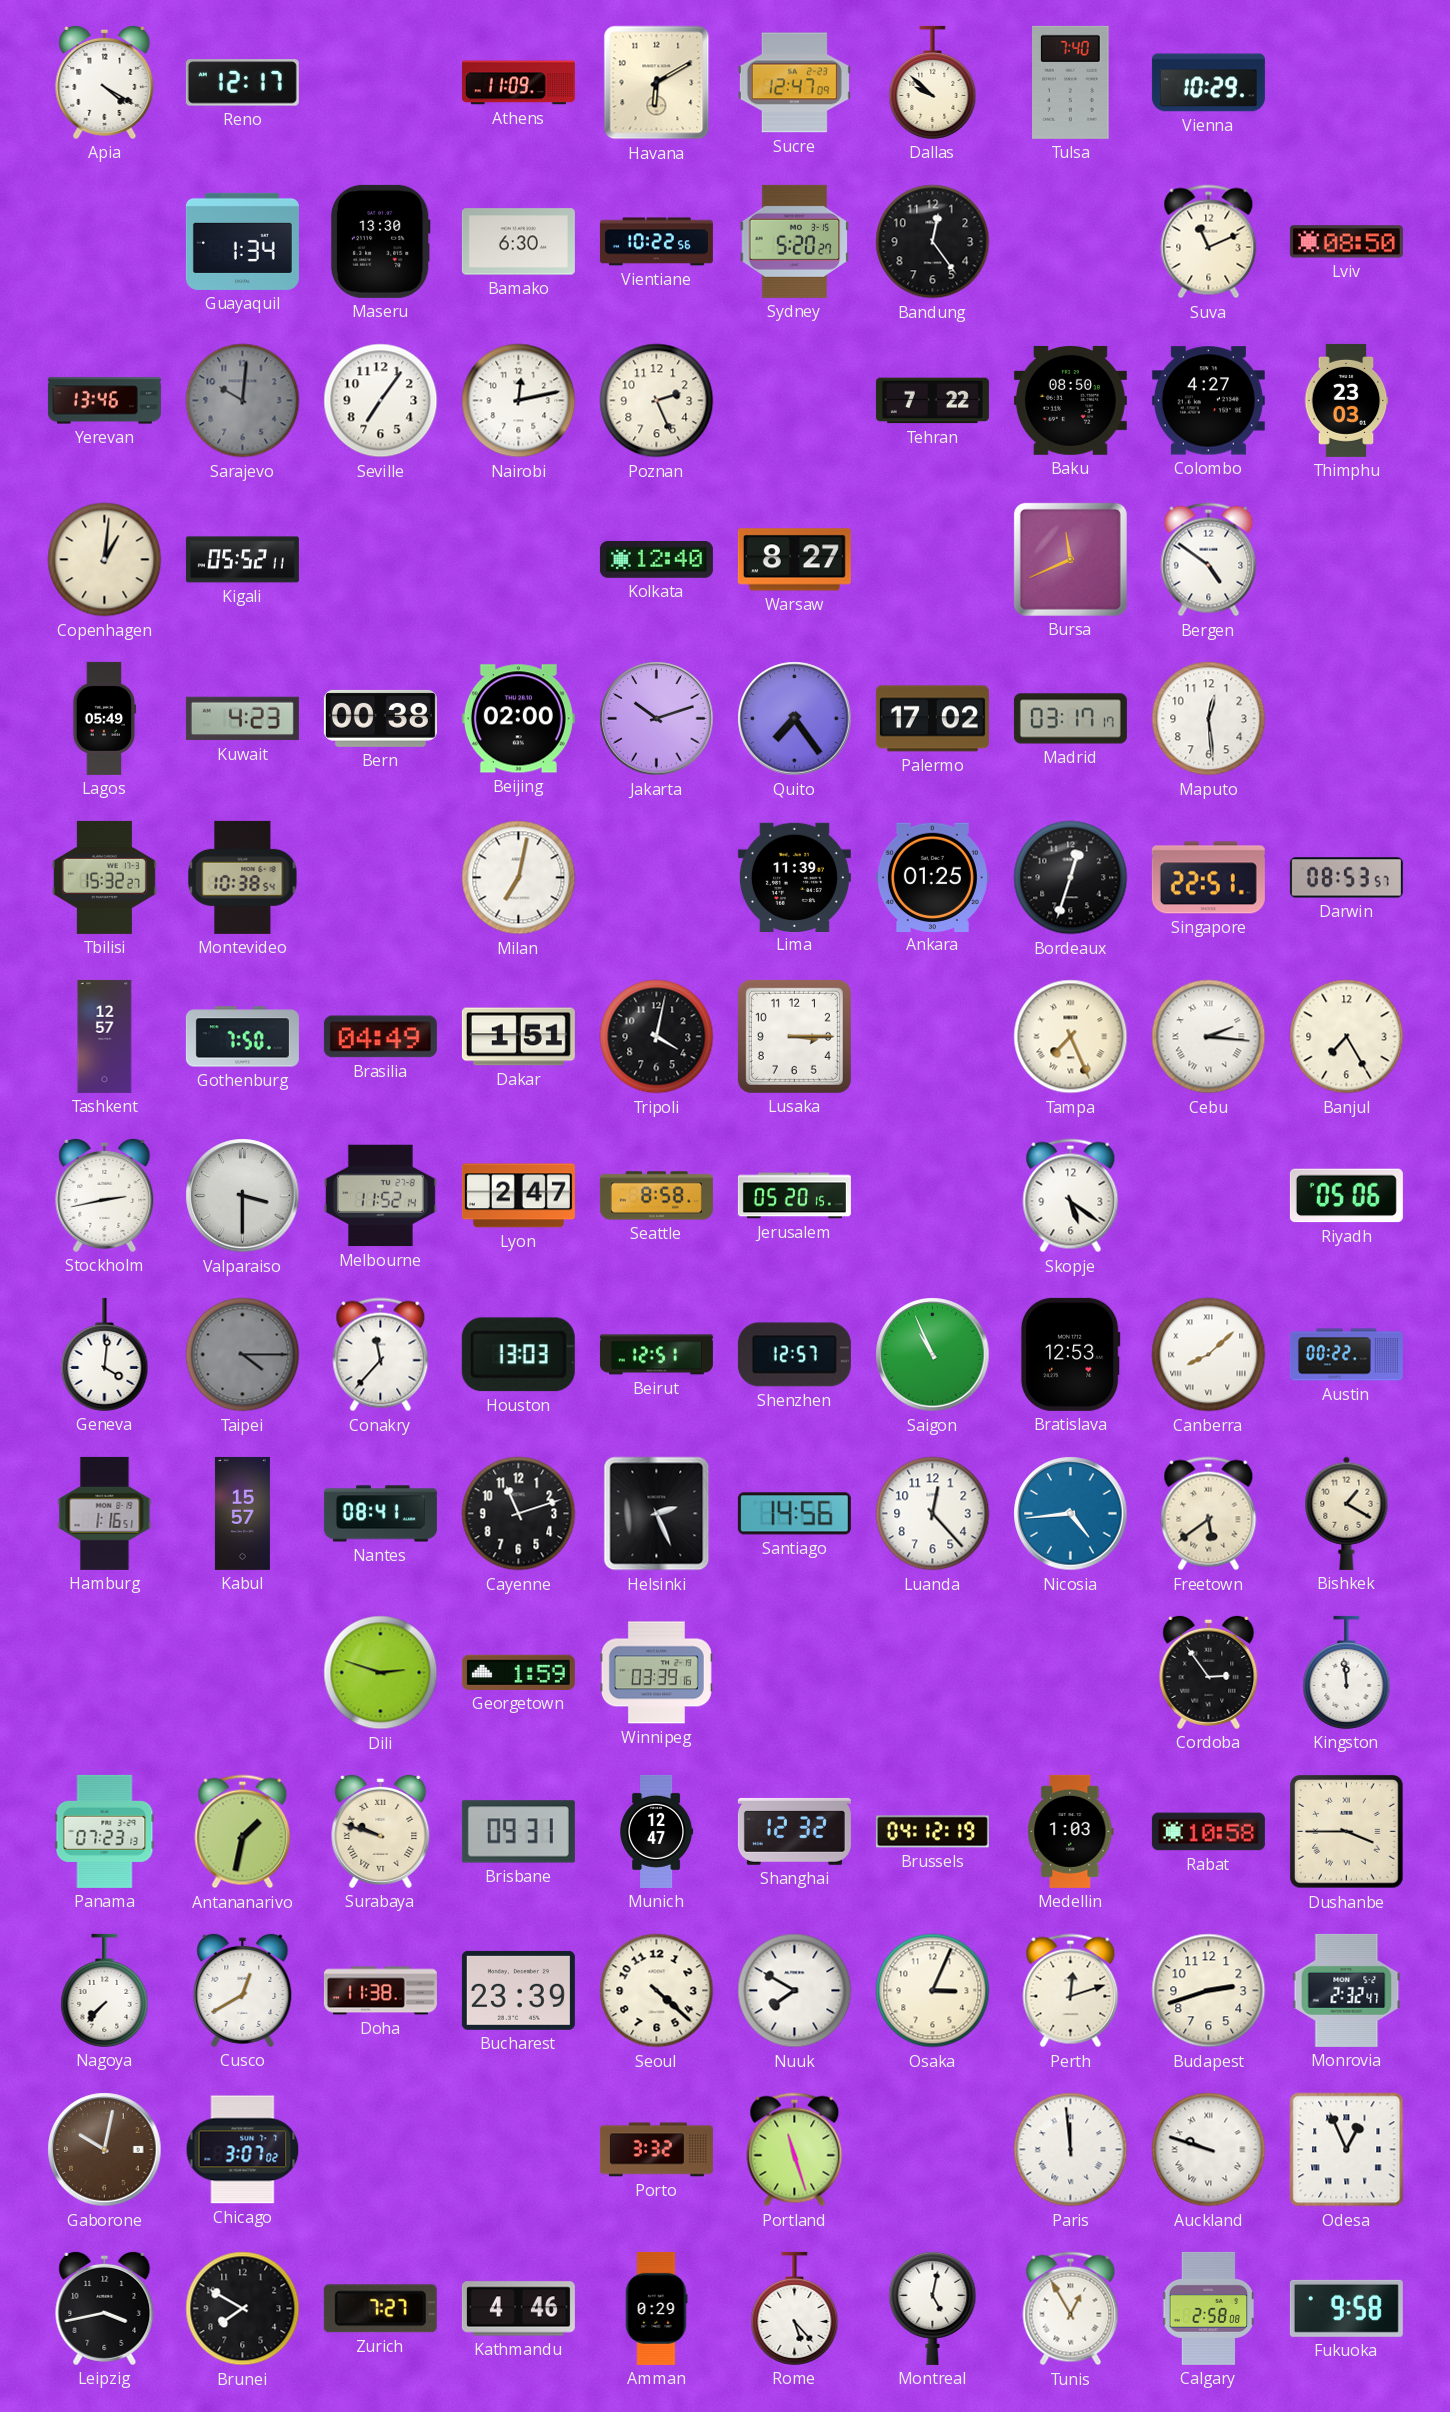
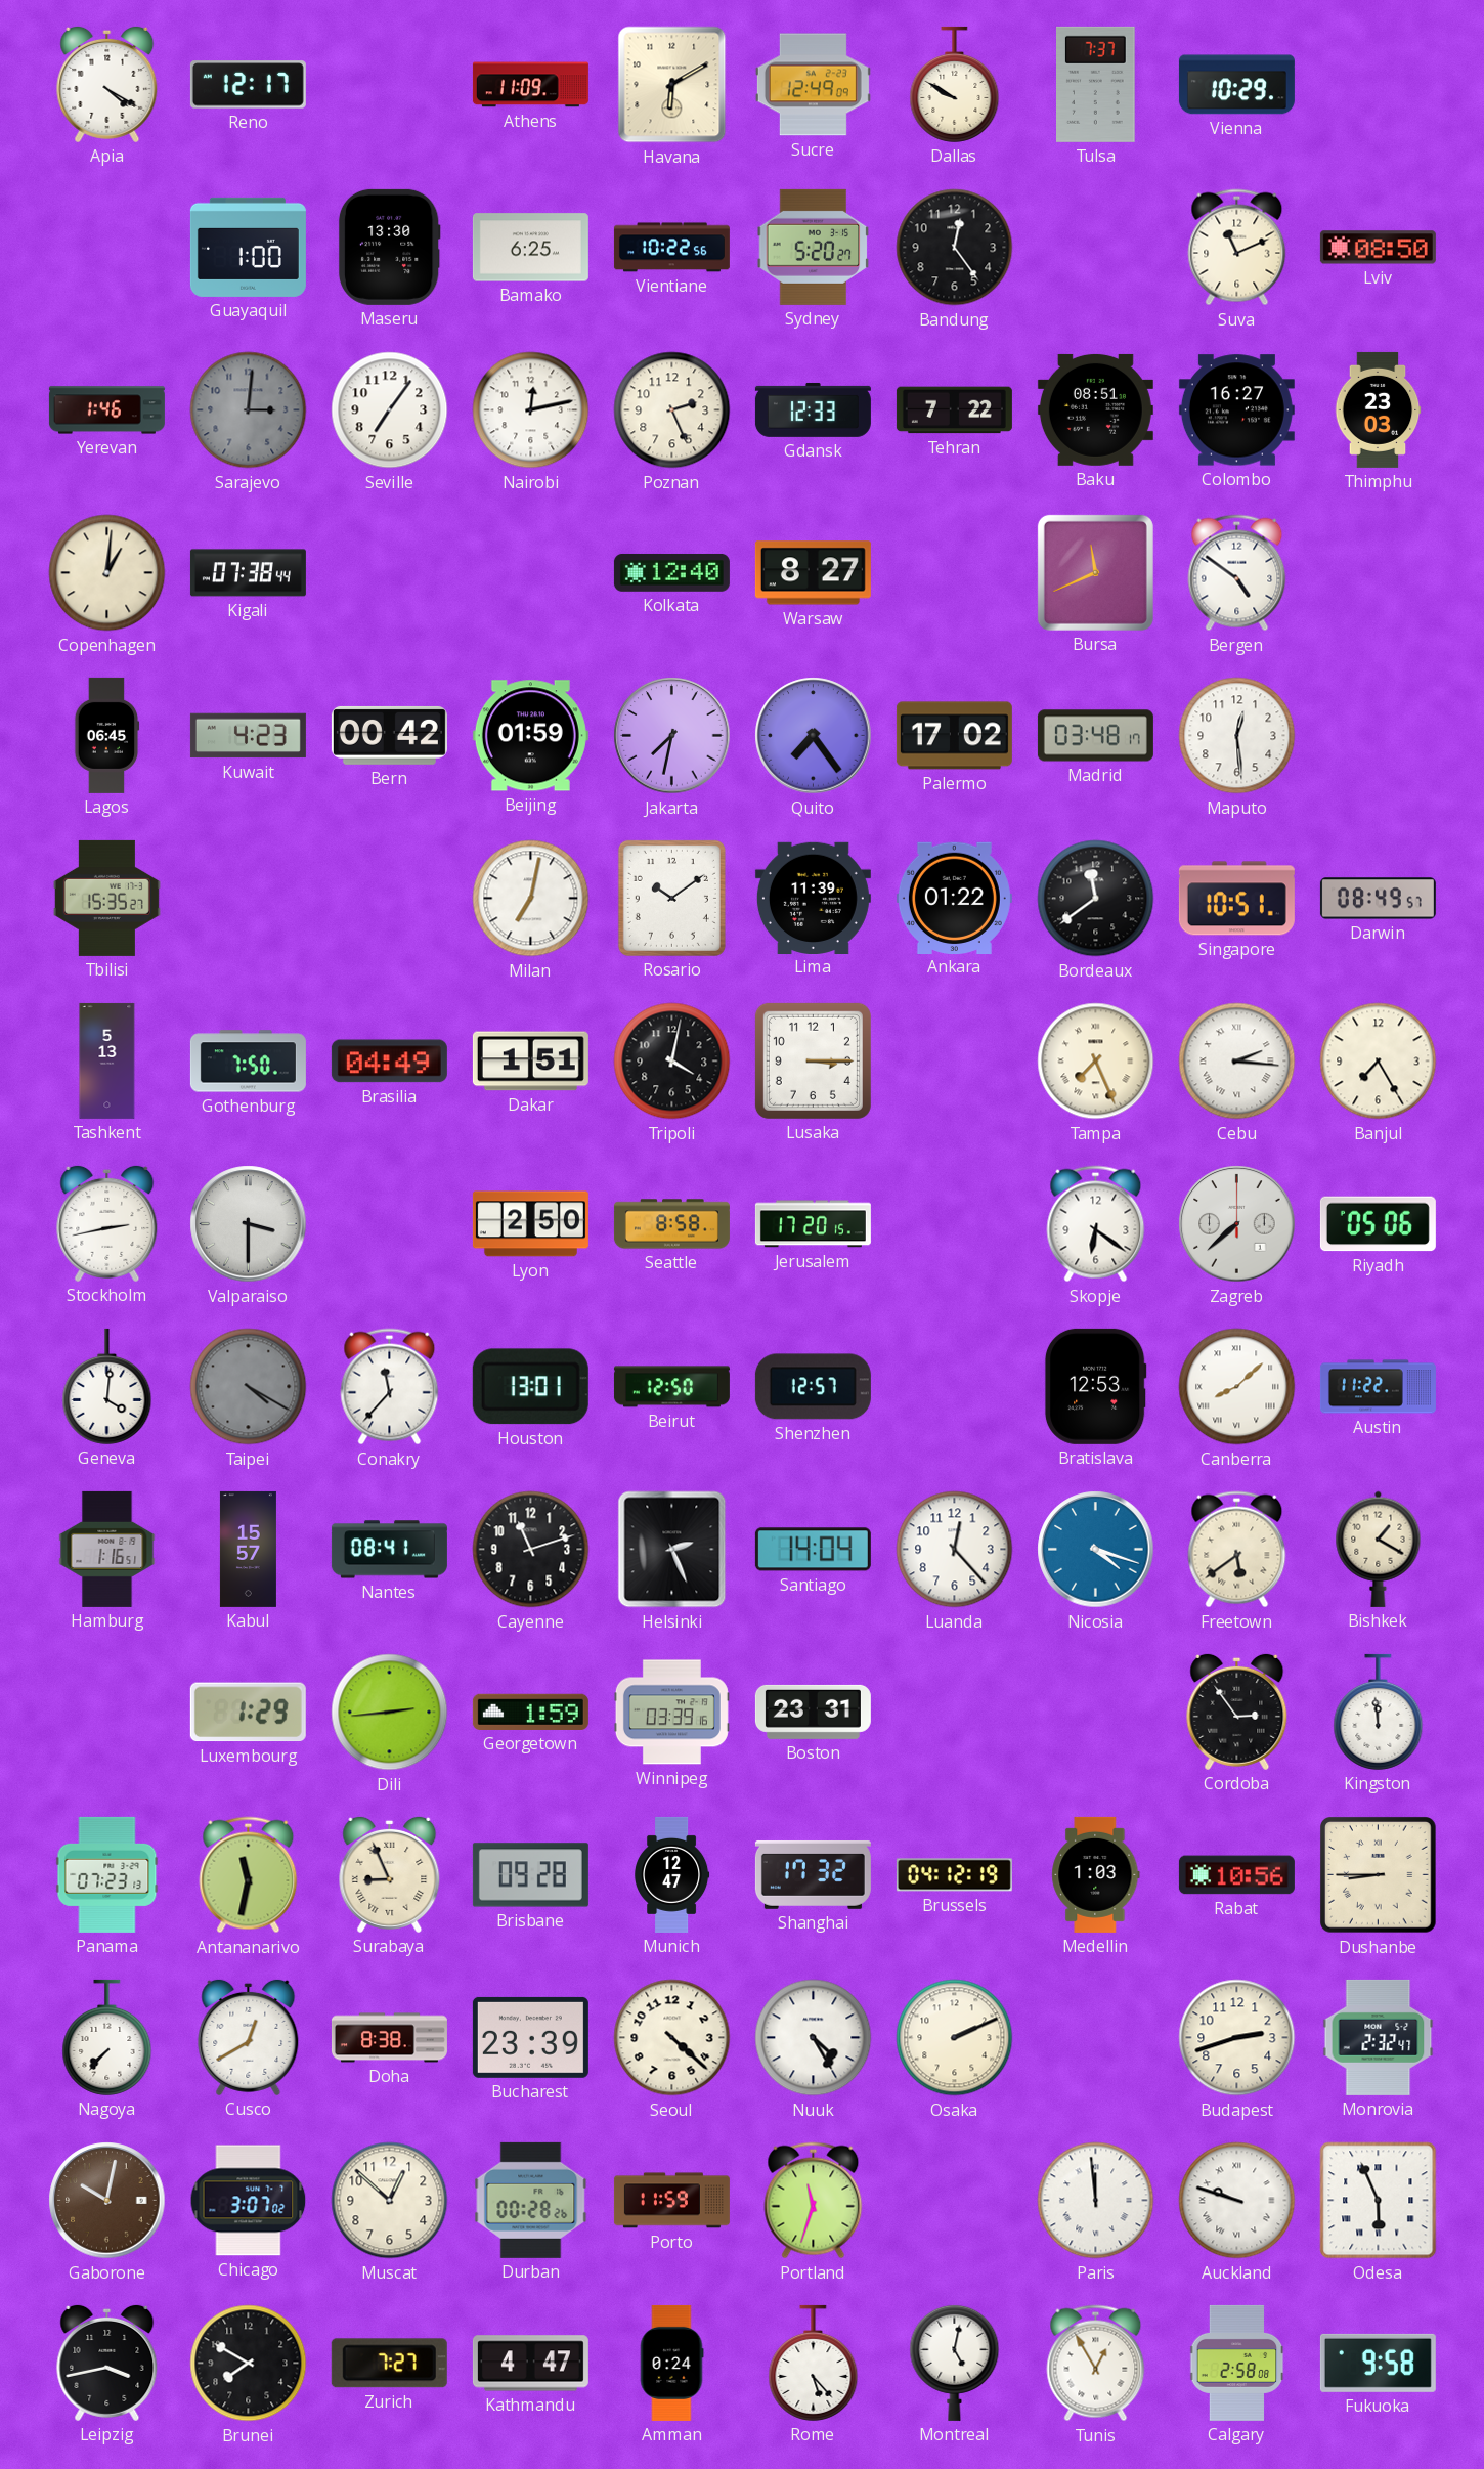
Sucre: 12:47 -> 12:49 (813, 85)
Dallas: 9:52 -> 9:50 (955, 84)
Tulsa: 7:40 -> 7:37 (1096, 84)
Guayaquil: 1:34 -> 1:00 (248, 247)
Bamako: 6:30 -> 6:25 (530, 248)
Yerevan: 13:46 -> 1:46 (106, 410)
Sarajevo: 10:01 -> 3:01 (249, 410)
Gdansk: none -> 12:33 (813, 409)
Baku: 08:50 -> 08:51 (1095, 409)
Colombo: 4:27 -> 16:27 (1236, 410)
Kigali: 05:52 -> 07:38 (248, 573)
Lagos: 05:49 -> 06:45 (107, 735)
Bern: 00:38 -> 00:42 (389, 735)
Beijing: 02:00 -> 01:59 (530, 736)
Jakarta: 10:12 -> 7:32 (672, 736)
Madrid: 03:17 -> 03:48 (1095, 736)
Tbilisi: 15:32 -> 15:35 (106, 898)
Montevideo: 10:38 -> none (243, 877)
Rosario: none -> 10:09 (671, 898)
Ankara: 01:25 -> 01:22 (954, 898)
Bordeaux: 12:33 -> 11:39 (1096, 899)
Singapore: 22:51 -> 10:51 (1236, 899)
Darwin: 08:53 -> 08:49 (1378, 899)
Tashkent: 12:57 -> 5:13 (107, 1060)
Melbourne: 11:52 -> none (380, 1196)
Lyon: 2:47 -> 2:50 (530, 1224)
Jerusalem: 05:20 -> 17:20 (813, 1224)
Skopje: 5:21 -> 6:21 (1096, 1224)
Zagreb: none -> 7:38 (1237, 1224)
Taipei: 4:15 -> 4:20 (249, 1387)
Houston: 13:03 -> 13:01 (530, 1387)
Beirut: 12:51 -> 12:50 (671, 1387)
Saigon: 10:56 -> none (933, 1355)
Austin: 00:22 -> 11:22 (1378, 1387)
Santiago: 14:56 -> 14:04 (813, 1550)
Nicosia: 4:44 -> 4:18 (1096, 1550)
Luxembourg: none -> 1:29 (248, 1713)
Dili: 2:48 -> 2:44 (390, 1713)
Boston: none -> 23:31 (813, 1712)
Antananarivo: 1:32 -> 11:32 (249, 1875)
Surabaya: 9:48 -> 8:56 (390, 1874)
Brisbane: 09:31 -> 09:28 (530, 1875)
Shanghai: 12:32 -> 17:32 (813, 1874)
Rabat: 10:58 -> 10:56 (1236, 1875)
Dushanbe: 3:45 -> 8:45 (1379, 1875)
Doha: 11:38 -> 8:38 (389, 2038)
Nuuk: 7:50 -> 4:25 (814, 2038)
Osaka: 3:04 -> 2:11 (955, 2038)
Perth: 12:12 -> none (1071, 1991)
Muscat: none -> 12:52 (390, 2201)
Durban: none -> 00:28 (531, 2200)
Porto: 3:32 -> 11:59 (671, 2201)
Portland: 11:27 -> 11:33 (814, 2201)
Odesa: 12:56 -> 5:56 (1379, 2201)
Kathmandu: 4:46 -> 4:47 (530, 2364)
Amman: 0:29 -> 0:24 (671, 2363)
